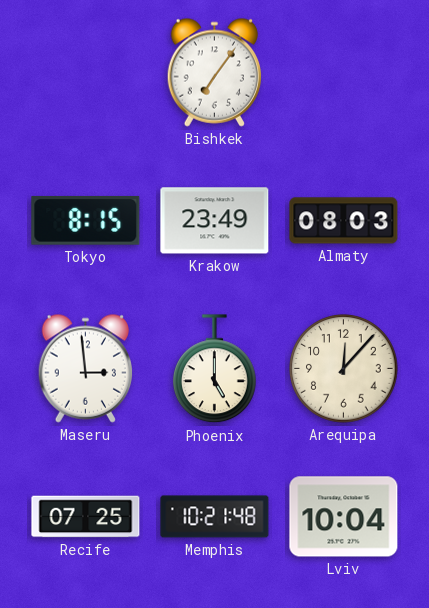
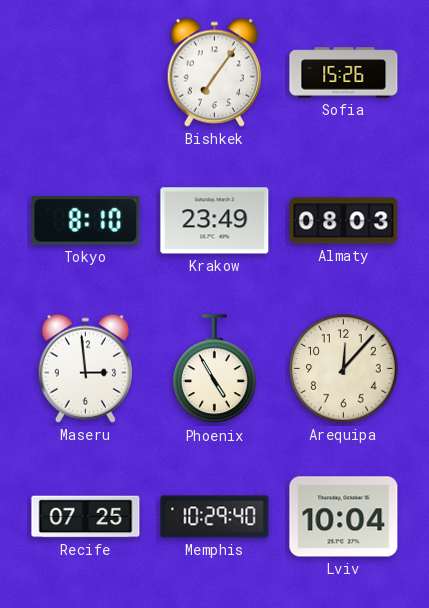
Sofia: none -> 15:26 (344, 73)
Tokyo: 8:15 -> 8:10 (86, 220)
Phoenix: 5:00 -> 4:55 (215, 369)
Memphis: 10:21 -> 10:29 (215, 517)
